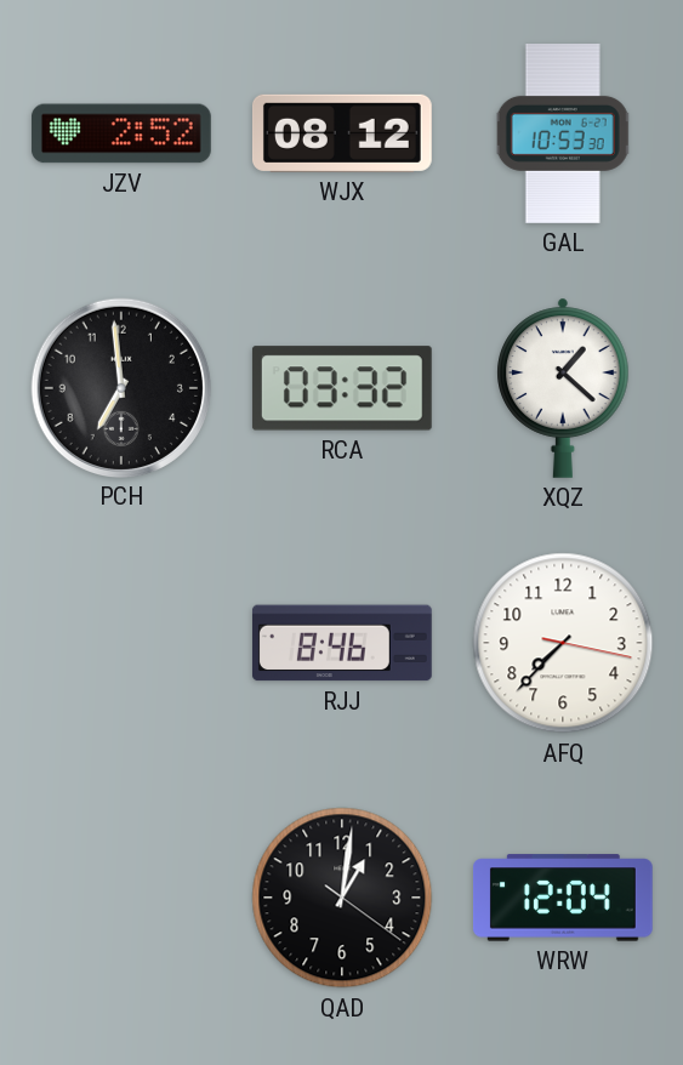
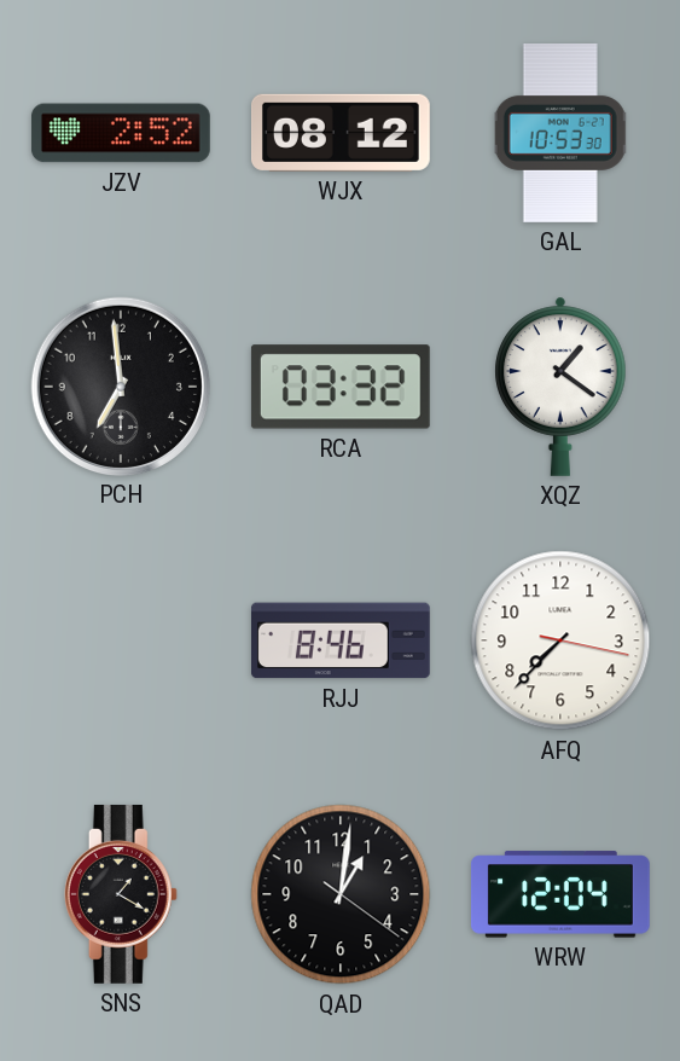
XQZ: 1:22 -> 1:21 (560, 387)
SNS: none -> 1:20 (121, 894)
